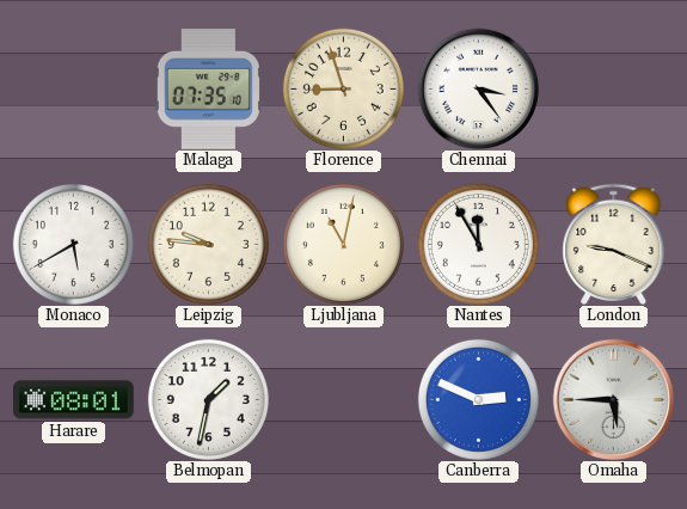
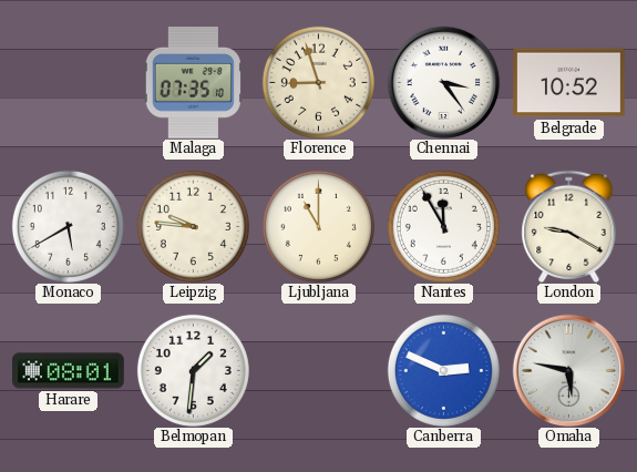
Belgrade: none -> 10:52 (569, 83)
Ljubljana: 11:02 -> 11:00 (318, 226)
London: 9:19 -> 9:20 (569, 226)
Belmopan: 1:32 -> 1:31 (193, 370)
Omaha: 5:45 -> 5:47 (568, 370)
